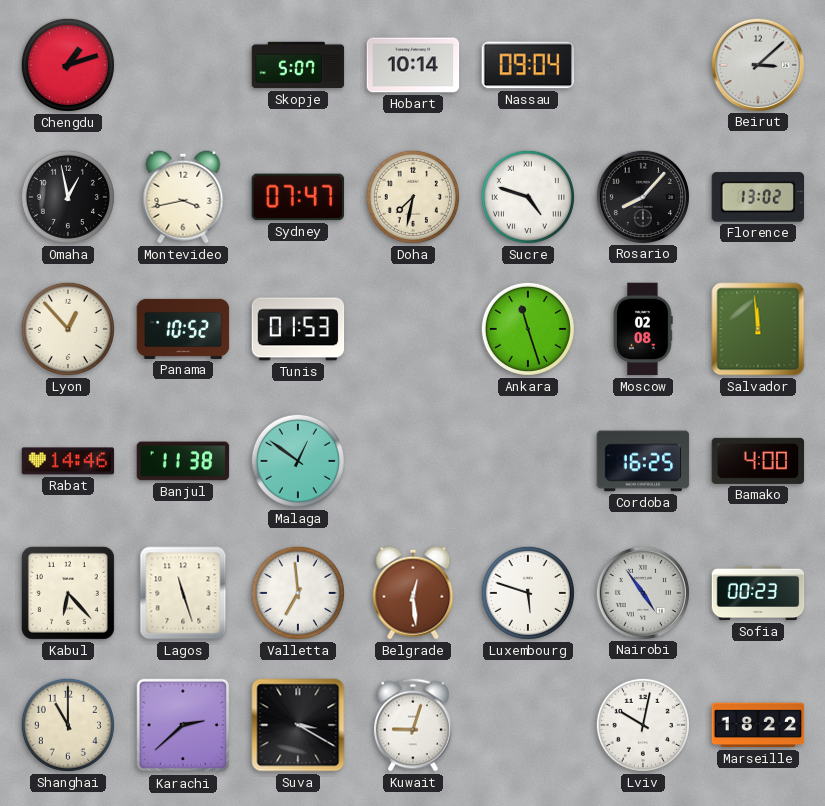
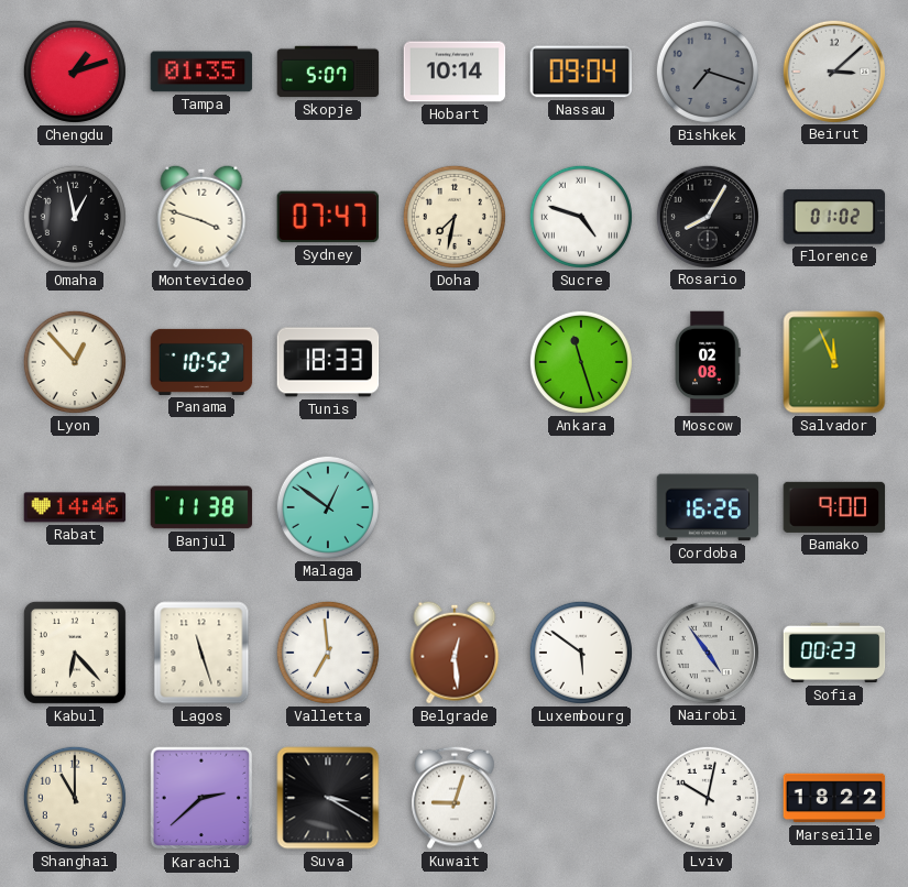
Tampa: none -> 01:35 (201, 72)
Bishkek: none -> 7:18 (708, 72)
Montevideo: 3:43 -> 3:48 (201, 217)
Rosario: 8:07 -> 8:05 (707, 216)
Florence: 13:02 -> 01:02 (834, 217)
Tunis: 01:53 -> 18:33 (328, 362)
Salvador: 11:59 -> 11:56 (834, 362)
Cordoba: 16:25 -> 16:26 (708, 507)
Bamako: 4:00 -> 9:00 (834, 507)
Luxembourg: 5:48 -> 5:51 (581, 653)
